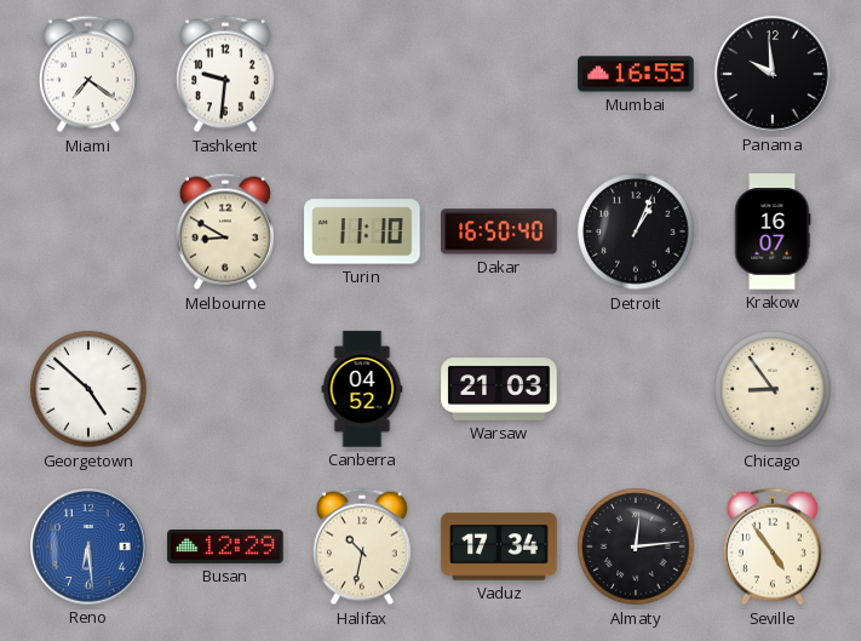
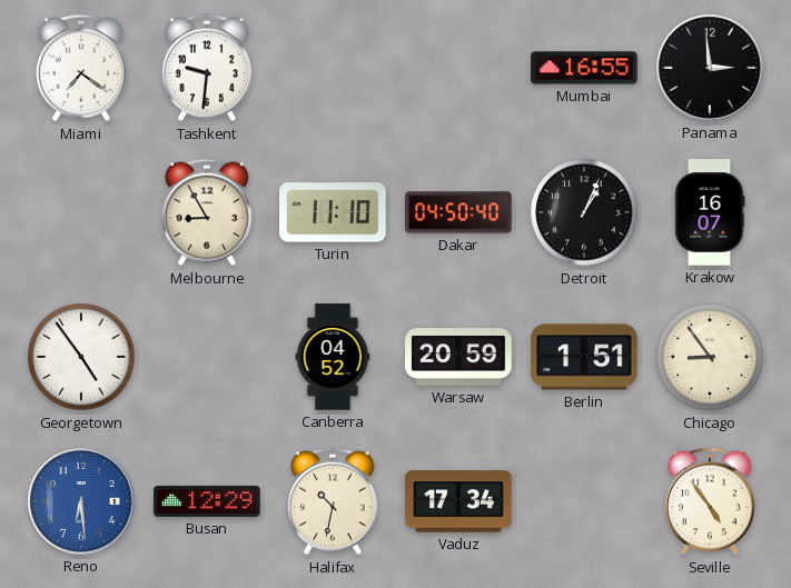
Panama: 9:59 -> 2:59 (710, 68)
Melbourne: 8:50 -> 8:55 (207, 212)
Dakar: 16:50 -> 04:50 (458, 212)
Georgetown: 4:52 -> 4:54 (81, 357)
Warsaw: 21:03 -> 20:59 (458, 357)
Berlin: none -> 1:51 (584, 357)
Almaty: 12:14 -> none (636, 546)
